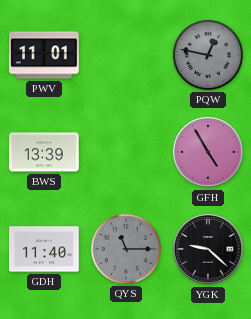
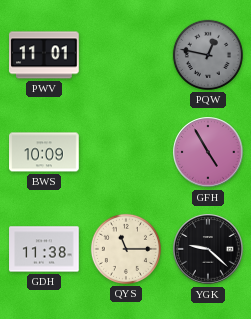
BWS: 13:39 -> 10:09 (44, 152)
GDH: 11:40 -> 11:38 (44, 249)
QYS dial: grey -> cream (126, 249)
